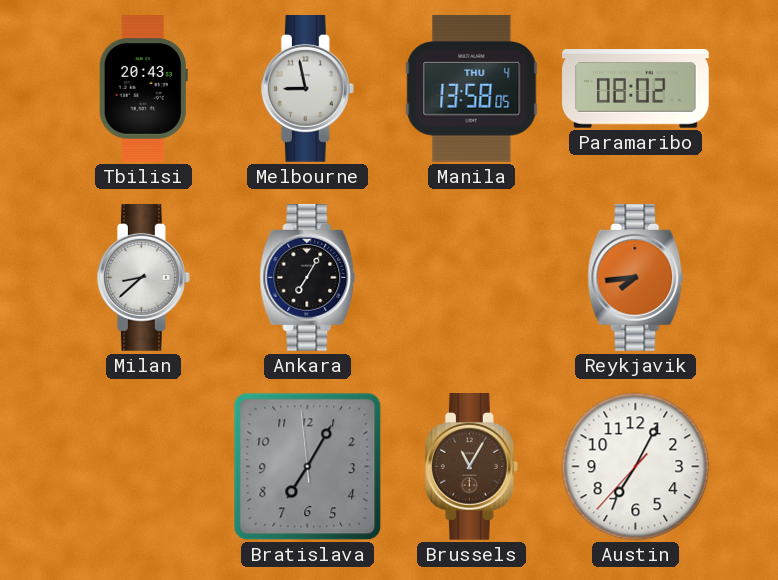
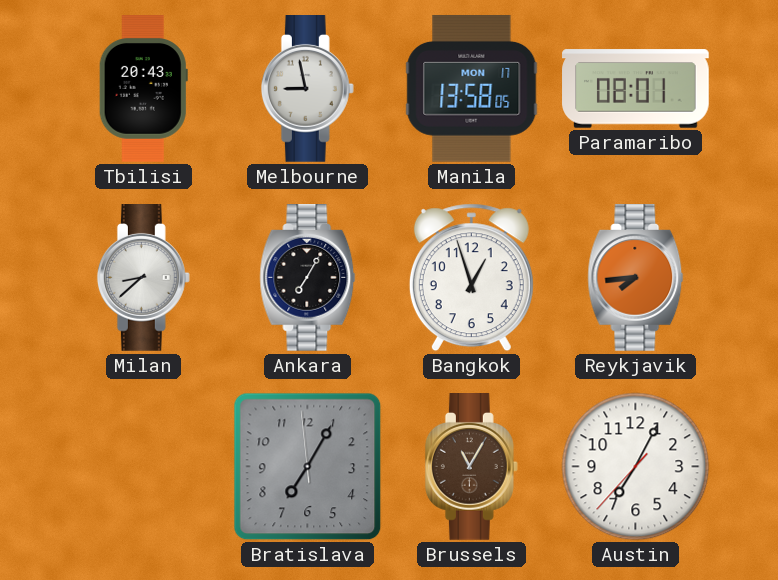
Manila date: THU 4 -> MON 17 (472, 88)
Paramaribo: 08:02 -> 08:01 (636, 89)
Bangkok: none -> 12:57 (471, 278)
